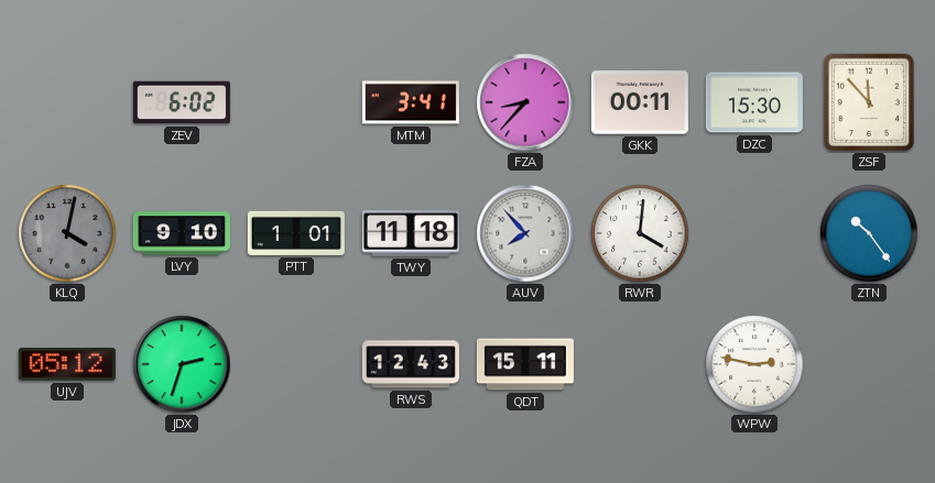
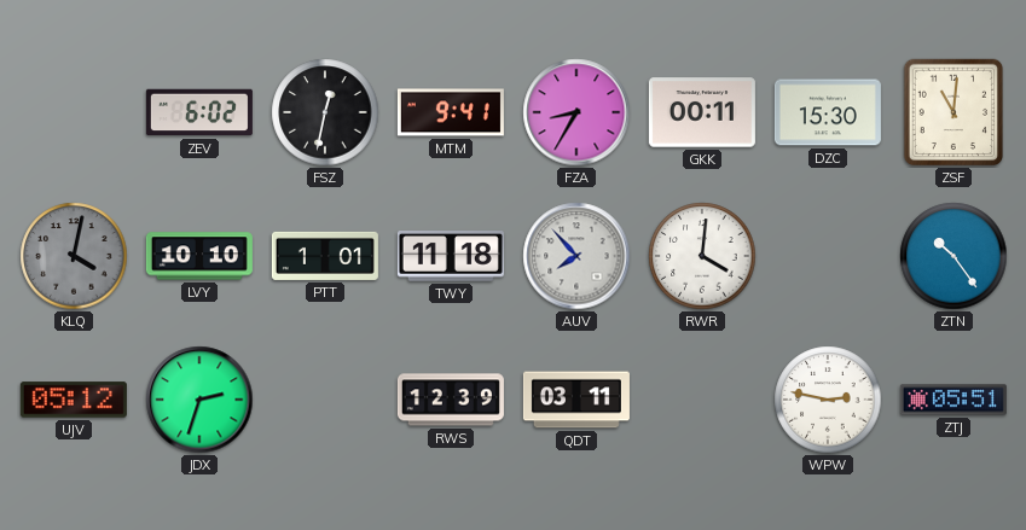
FSZ: none -> 12:32 (325, 112)
MTM: 3:41 -> 9:41 (451, 112)
FZA: 8:37 -> 8:35 (576, 112)
ZSF: 11:53 -> 11:01 (953, 112)
LVY: 9:10 -> 10:10 (199, 256)
RWS: 12:43 -> 12:39 (451, 400)
QDT: 15:11 -> 03:11 (576, 400)
ZTJ: none -> 05:51 (953, 400)
